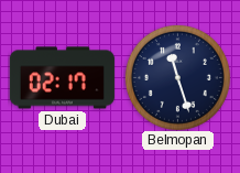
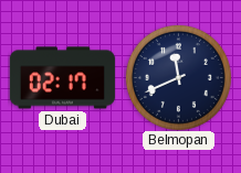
Belmopan: 11:27 -> 11:41 (178, 77)
